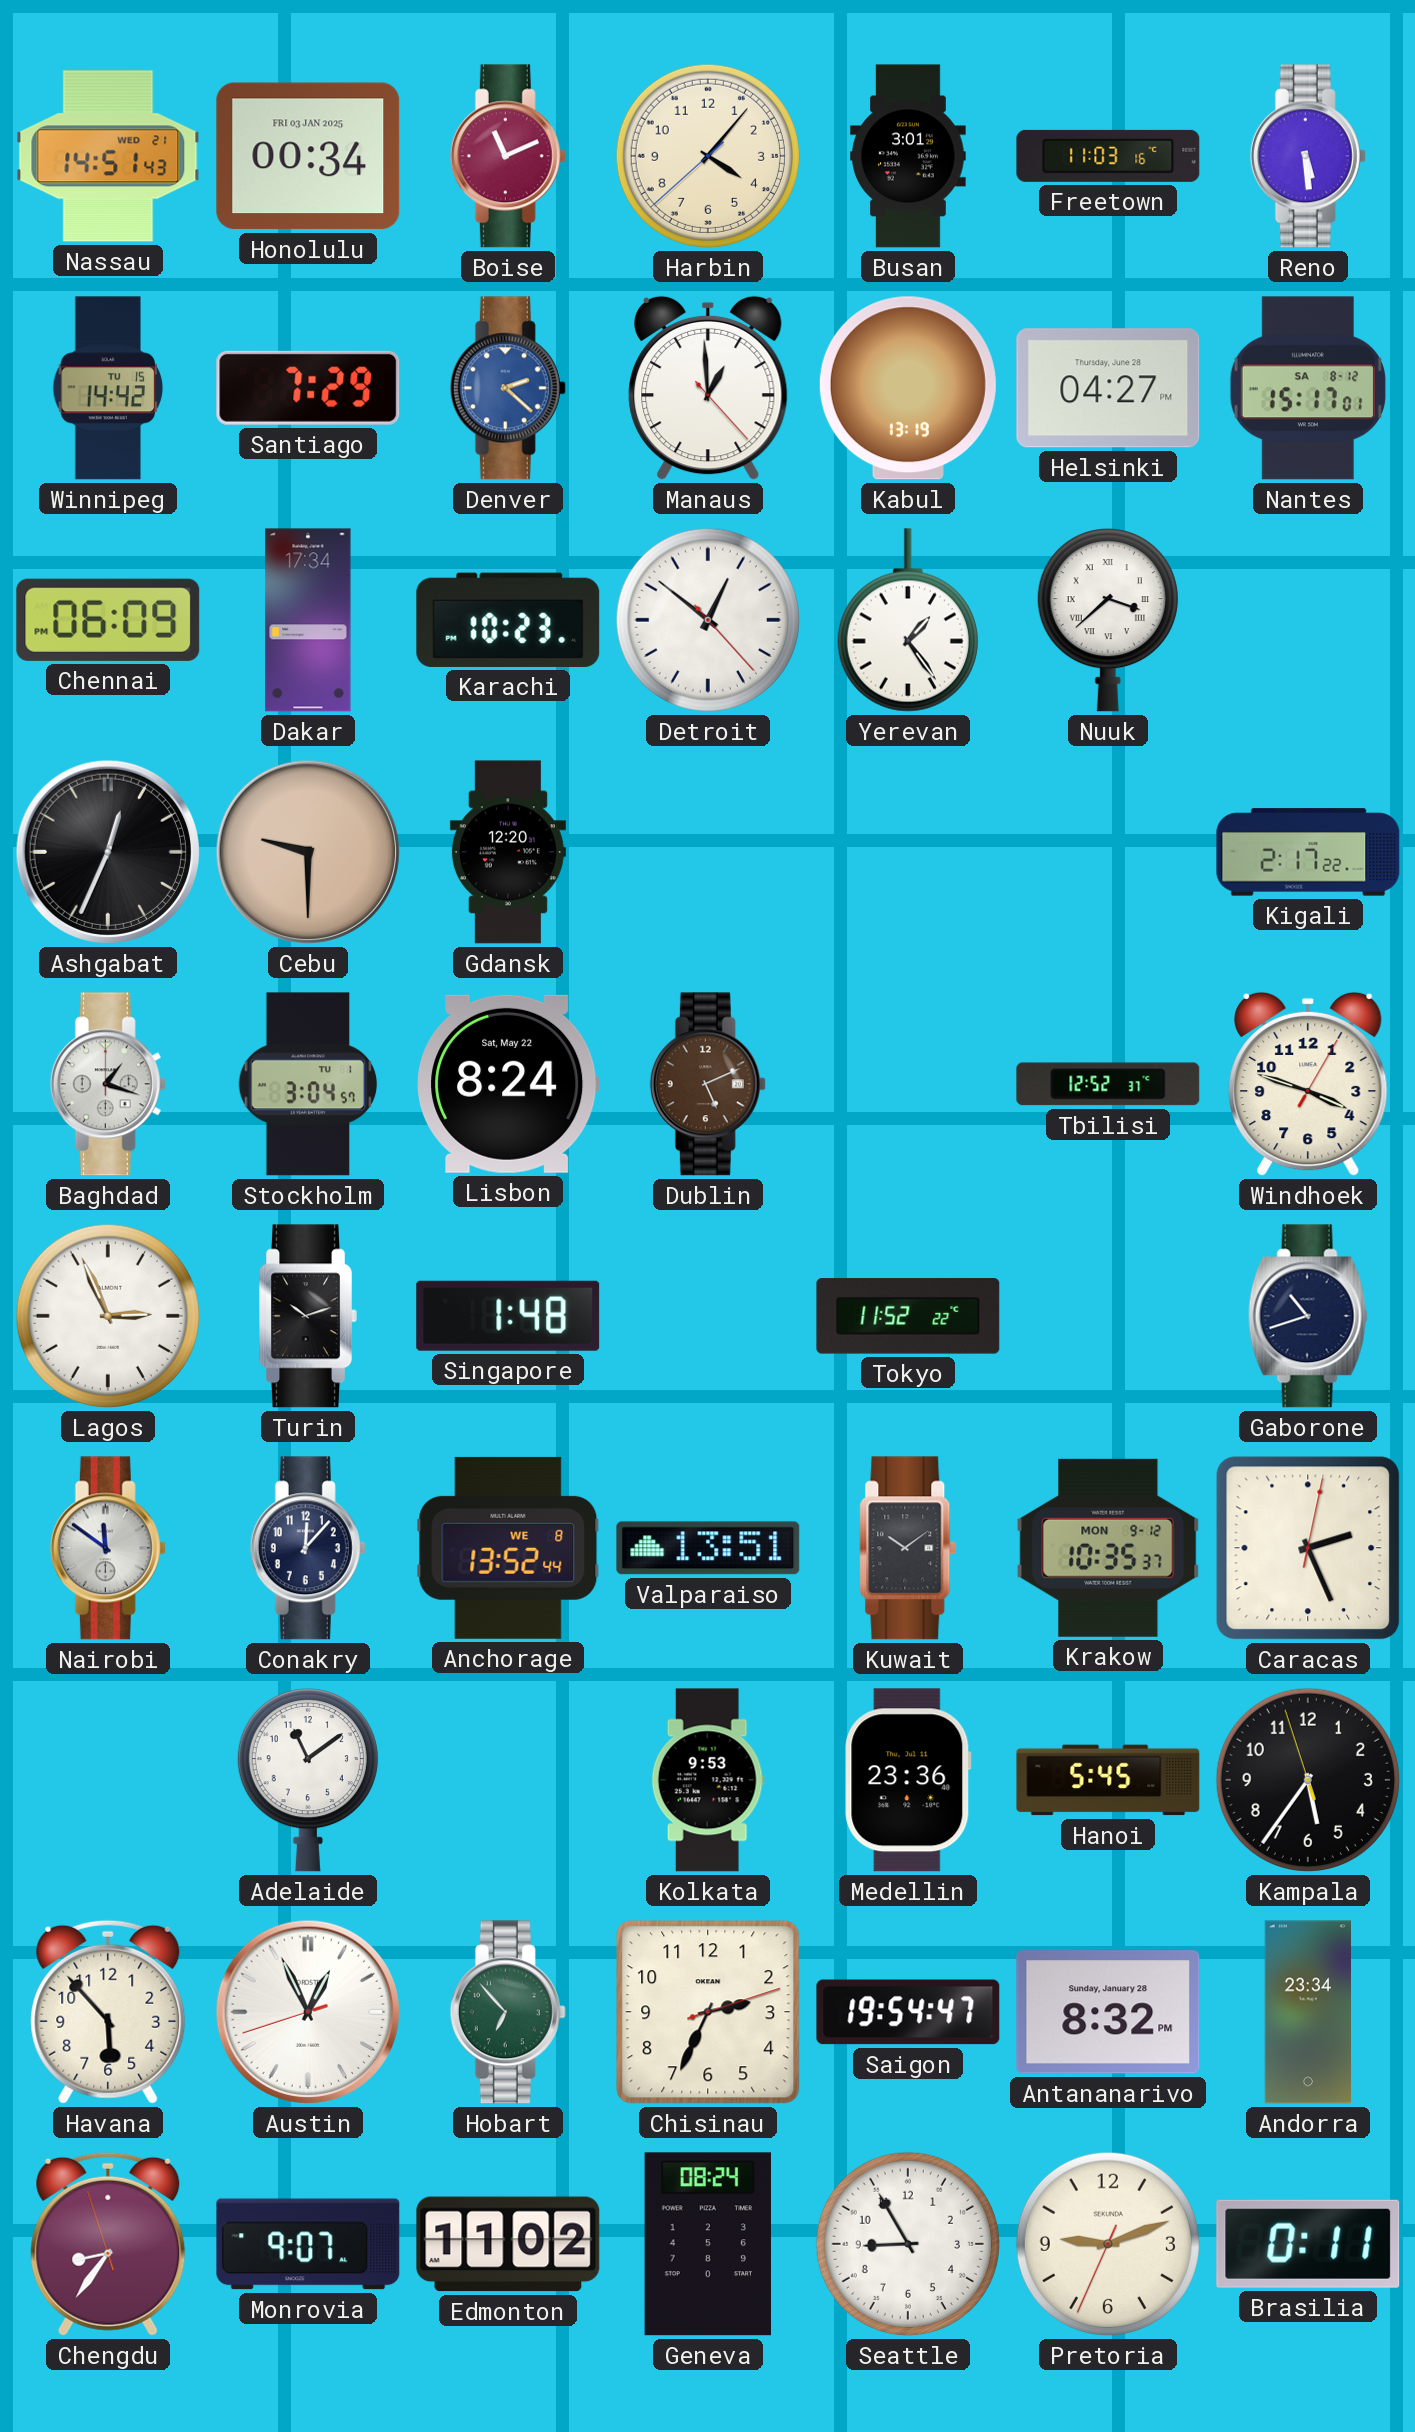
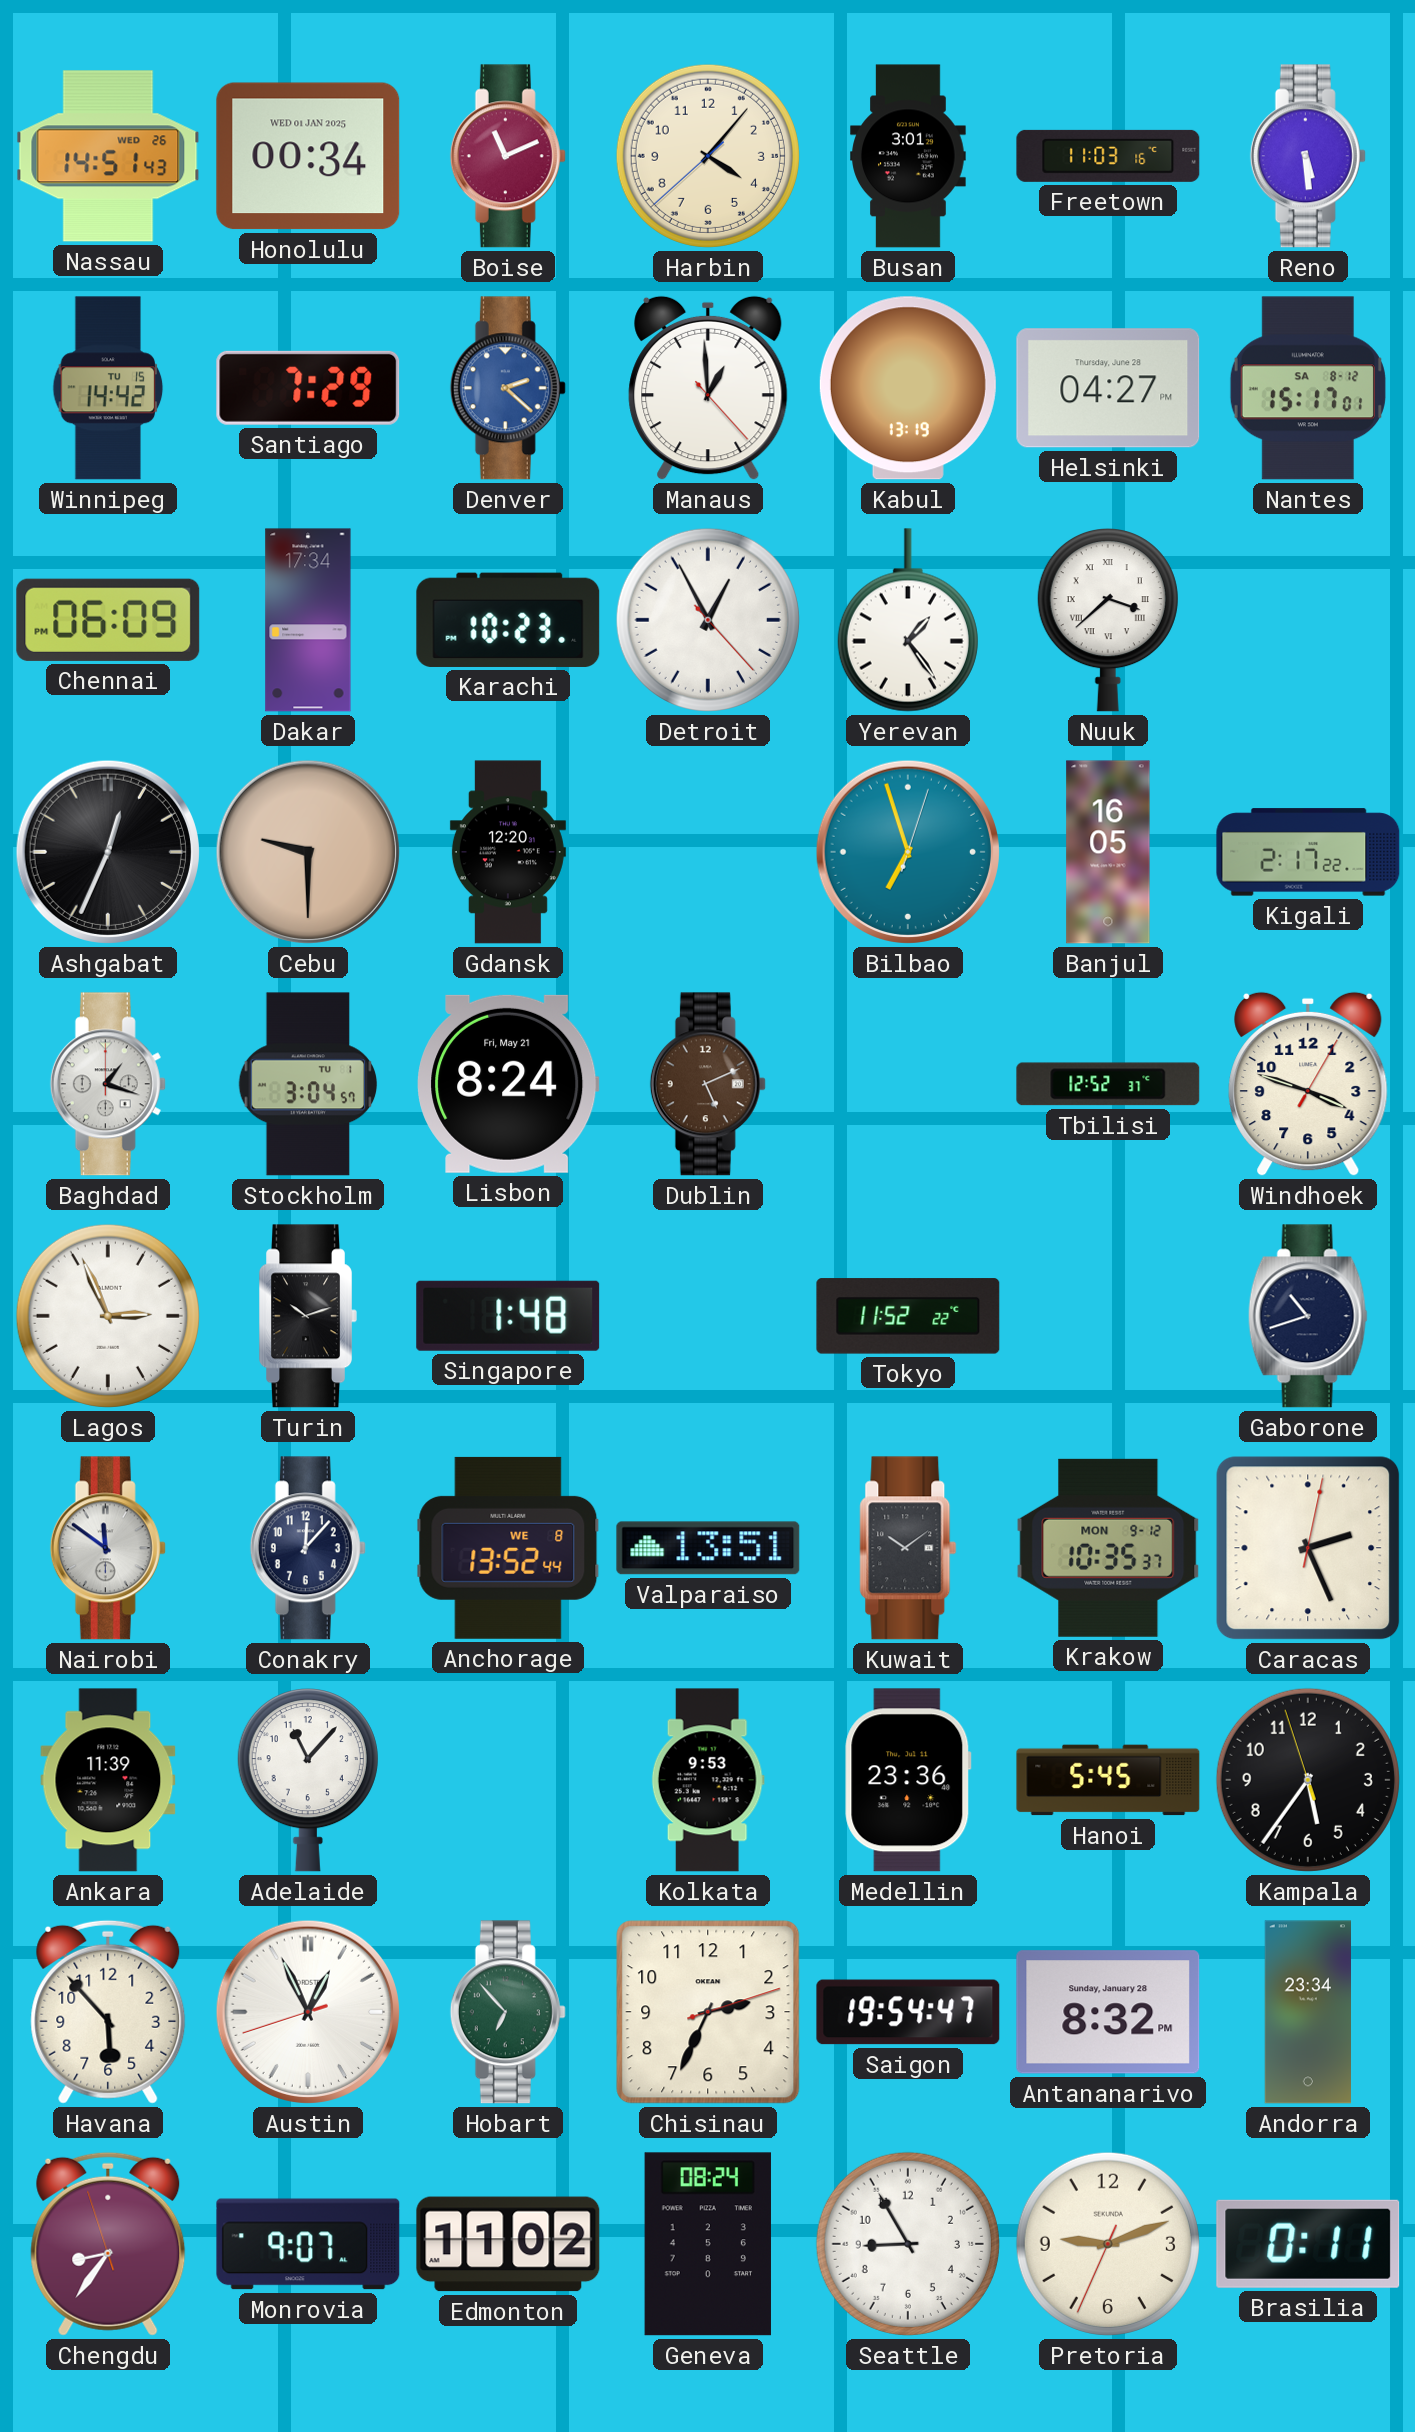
Nassau date: WED 21 -> WED 26 (108, 156)
Honolulu date: FRI 03 JAN 2025 -> WED 01 JAN 2025 (308, 156)
Detroit: 12:51 -> 12:55 (708, 620)
Bilbao: none -> 6:57 (908, 852)
Banjul: none -> 16:05 (1108, 852)
Lisbon date: Sat, May 22 -> Fri, May 21 (508, 1084)
Ankara: none -> 11:39 (108, 1780)
Adelaide: 11:09 -> 11:07 (308, 1781)
